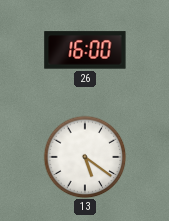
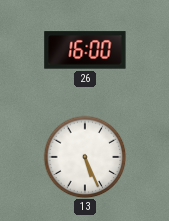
13: 5:21 -> 5:26 (85, 157)
